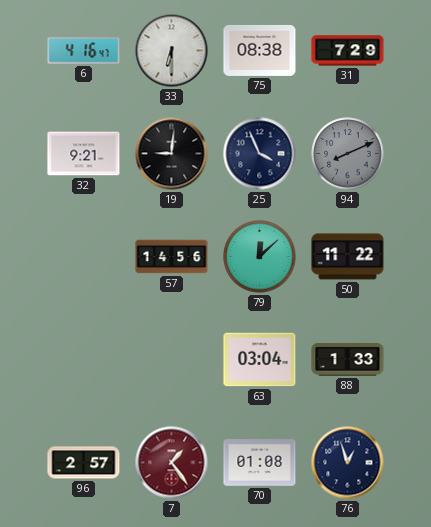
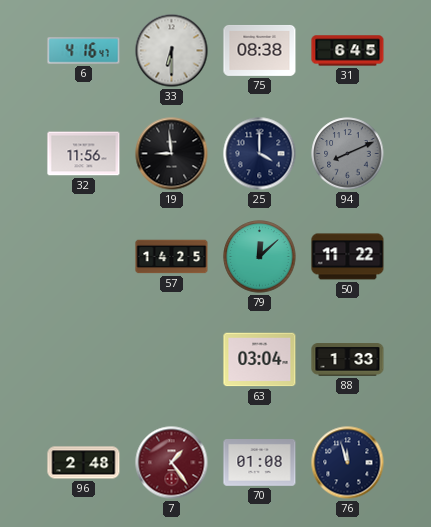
31: 7:29 -> 6:45 (348, 51)
32: 9:21 -> 11:56 (84, 154)
19: 9:01 -> 8:59 (172, 154)
25: 3:56 -> 4:00 (260, 154)
57: 14:56 -> 14:25 (172, 257)
96: 2:57 -> 2:48 (84, 463)
76: 12:57 -> 11:57 (348, 463)
